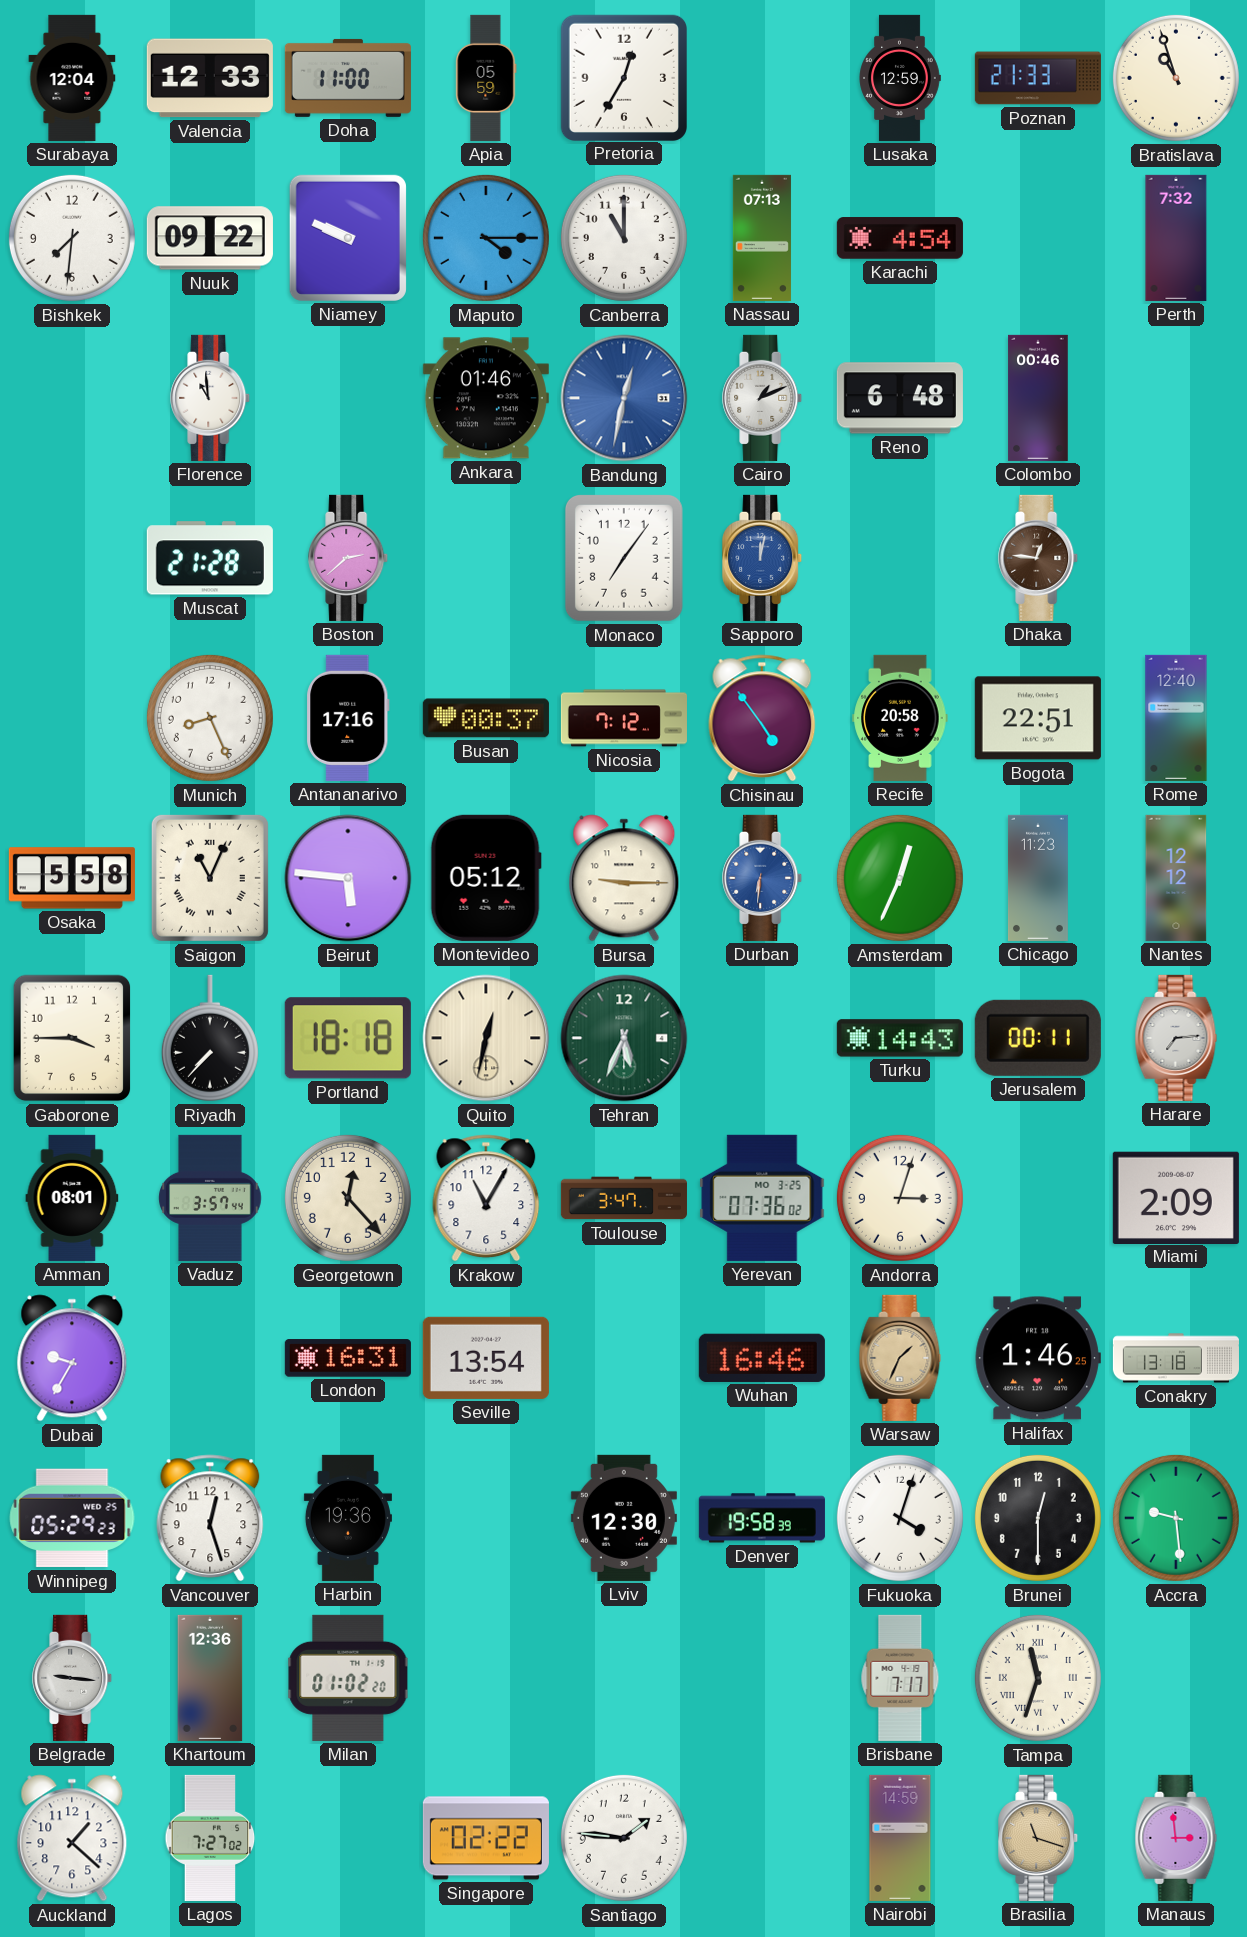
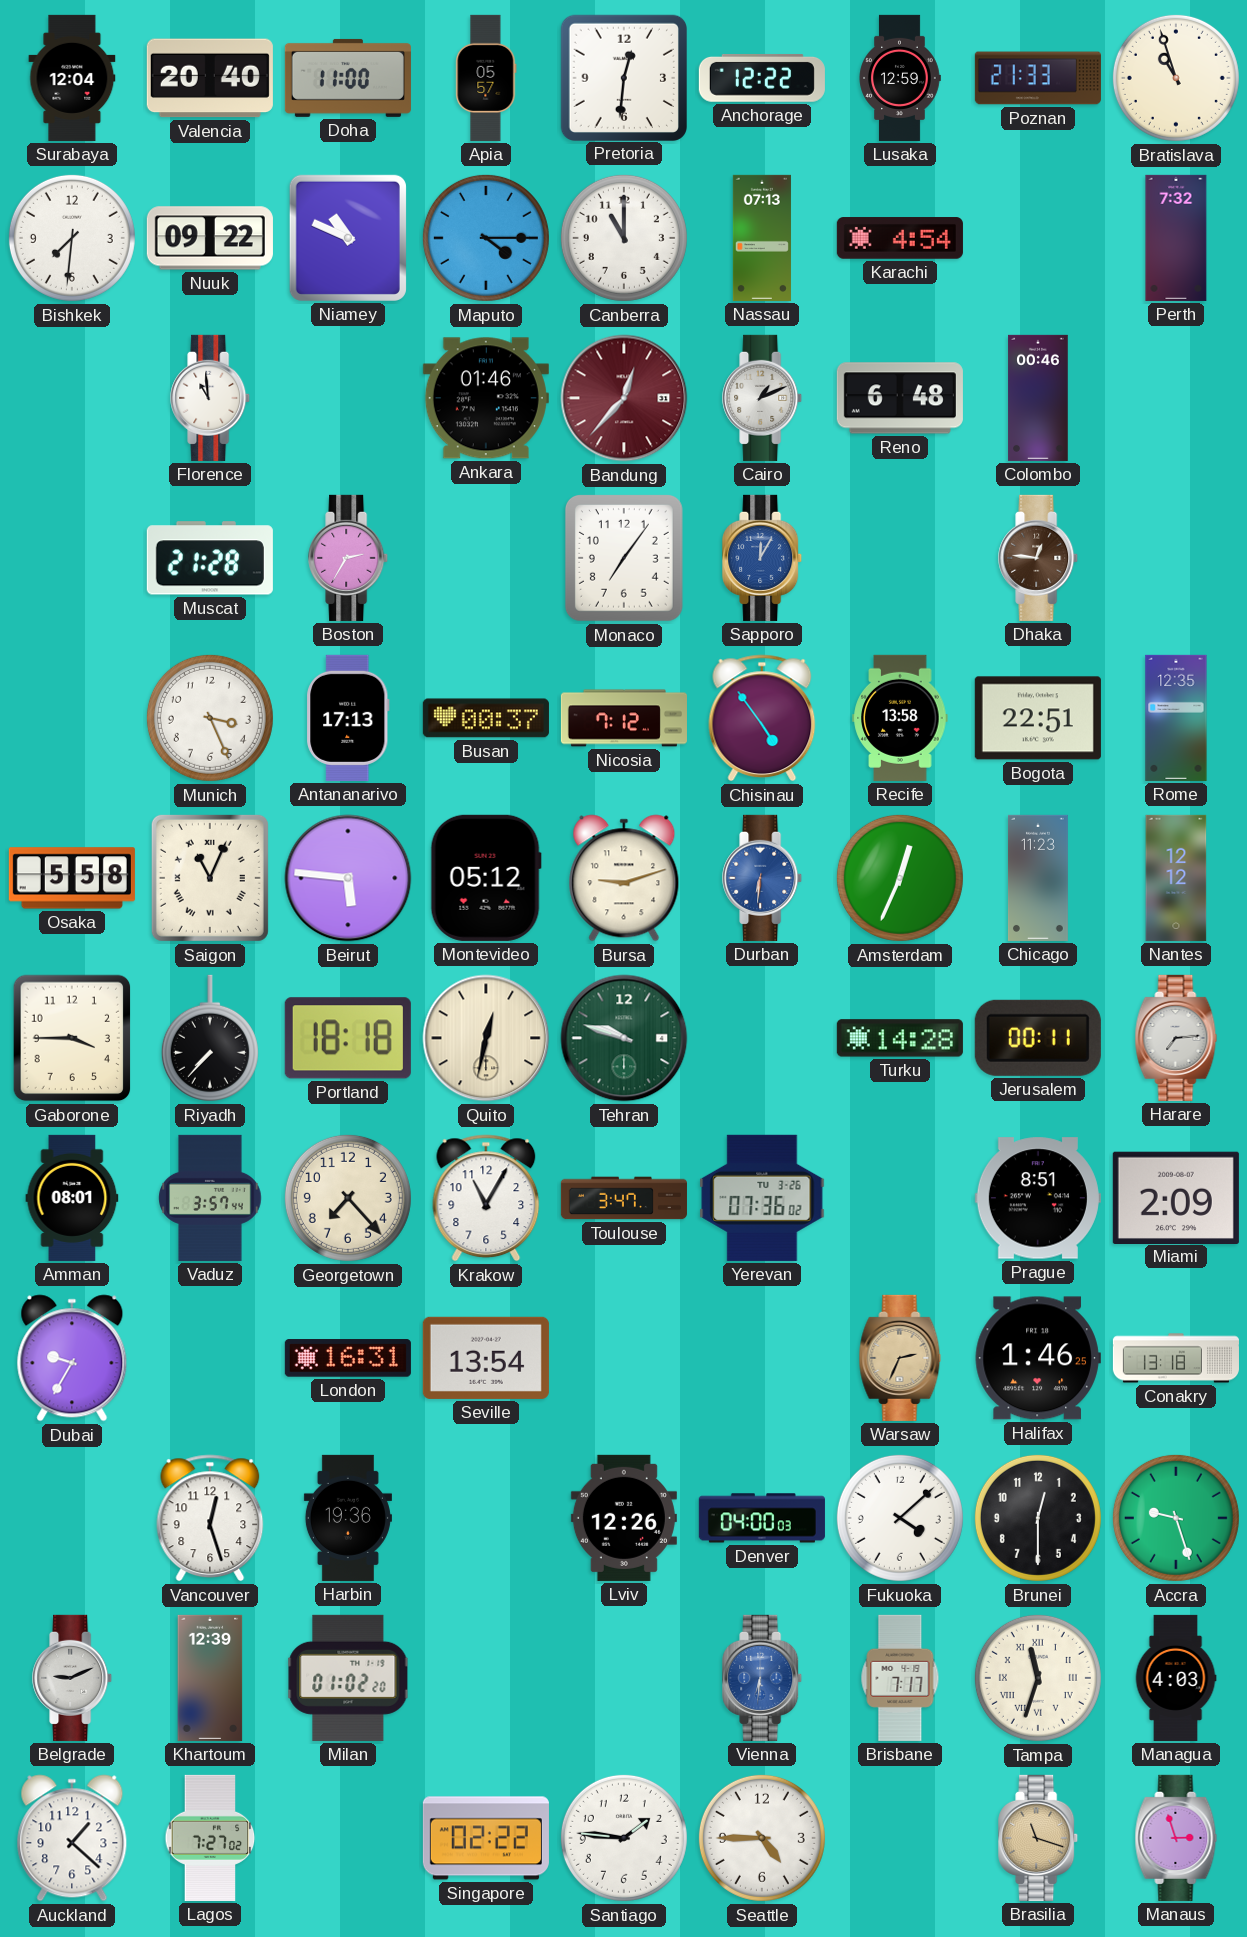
Valencia: 12:33 -> 20:40 (210, 78)
Apia: 05:59 -> 05:57 (486, 78)
Pretoria: 12:35 -> 12:31 (623, 77)
Anchorage: none -> 12:22 (762, 78)
Niamey: 9:49 -> 10:49 (348, 238)
Bandung: 12:32 -> 12:37 (624, 398)
Bandung dial: blue -> burgundy (624, 398)
Boston: 2:38 -> 2:35 (349, 558)
Sapporo: 12:02 -> 12:05 (763, 558)
Munich: 8:26 -> 3:26 (210, 718)
Antananarivo: 17:16 -> 17:13 (348, 718)
Recife: 20:58 -> 13:58 (900, 718)
Rome: 12:40 -> 12:35 (1176, 718)
Bursa: 9:15 -> 9:12 (624, 878)
Tehran: 5:34 -> 9:48 (624, 1038)
Turku: 14:43 -> 14:28 (900, 1038)
Georgetown: 12:23 -> 7:23 (348, 1198)
Yerevan date: MO 3-25 -> TU 3-26 (762, 1198)
Andorra: 3:03 -> none (900, 1198)
Prague: none -> 8:51 (1038, 1198)
Wuhan: 16:46 -> none (762, 1358)
Warsaw: 1:34 -> 2:34 (900, 1358)
Winnipeg: 05:29 -> none (72, 1518)
Lviv: 12:30 -> 12:26 (624, 1518)
Denver: 19:58 -> 04:00 (762, 1518)
Fukuoka: 4:03 -> 4:08 (900, 1518)
Accra: 9:29 -> 9:27 (1176, 1518)
Belgrade: 9:16 -> 9:11 (73, 1678)
Khartoum: 12:36 -> 12:39 (210, 1678)
Vienna: none -> 6:31 (763, 1678)
Managua: none -> 4:03 (1176, 1678)
Seattle: none -> 4:45 (762, 1838)
Nairobi: 14:59 -> none (900, 1838)
Manaus: 2:59 -> 2:57 (1176, 1838)
